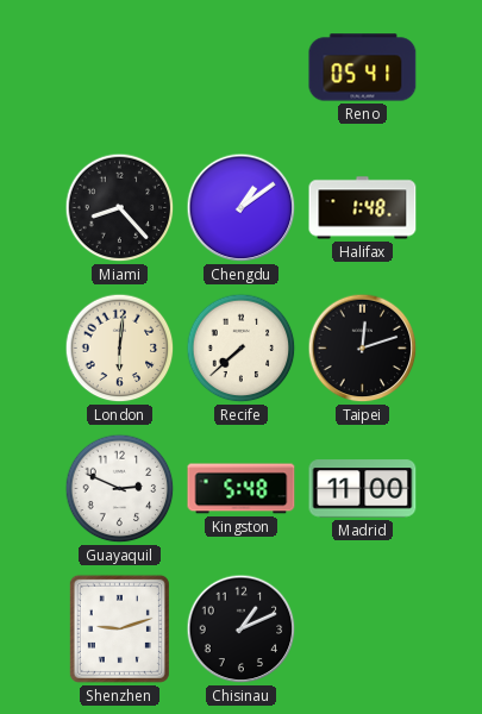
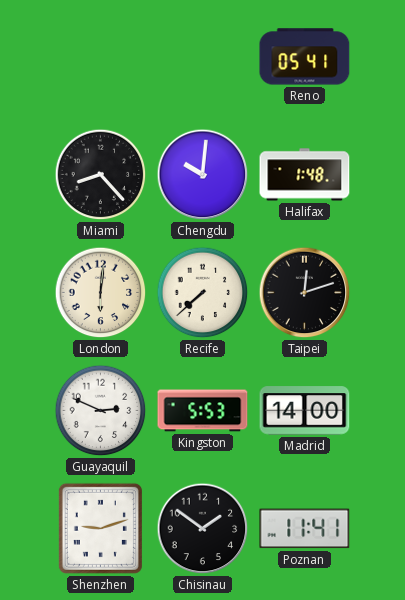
Chengdu: 1:09 -> 10:01 (203, 175)
Kingston: 5:48 -> 5:53 (203, 411)
Madrid: 11:00 -> 14:00 (305, 411)
Chisinau: 1:11 -> 1:51 (203, 529)
Poznan: none -> 11:41 (305, 529)
